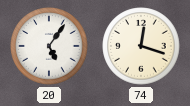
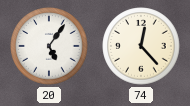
74: 12:18 -> 12:23 (141, 46)
